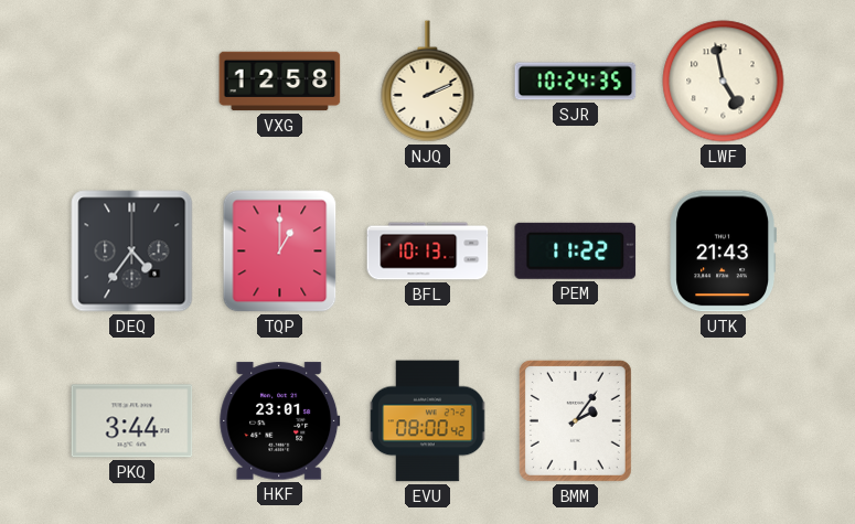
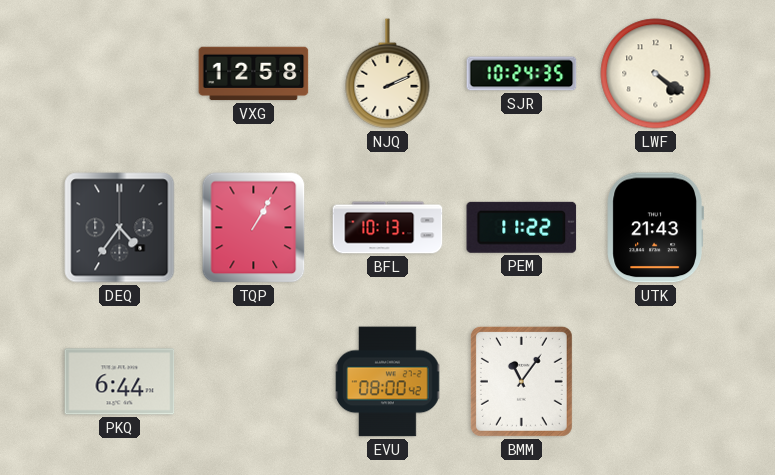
LWF: 4:58 -> 4:21 (656, 74)
TQP: 1:00 -> 1:05 (254, 228)
PKQ: 3:44 -> 6:44 (120, 382)
HKF: 23:01 -> none (280, 421)
BMM: 2:06 -> 11:06 (521, 381)
